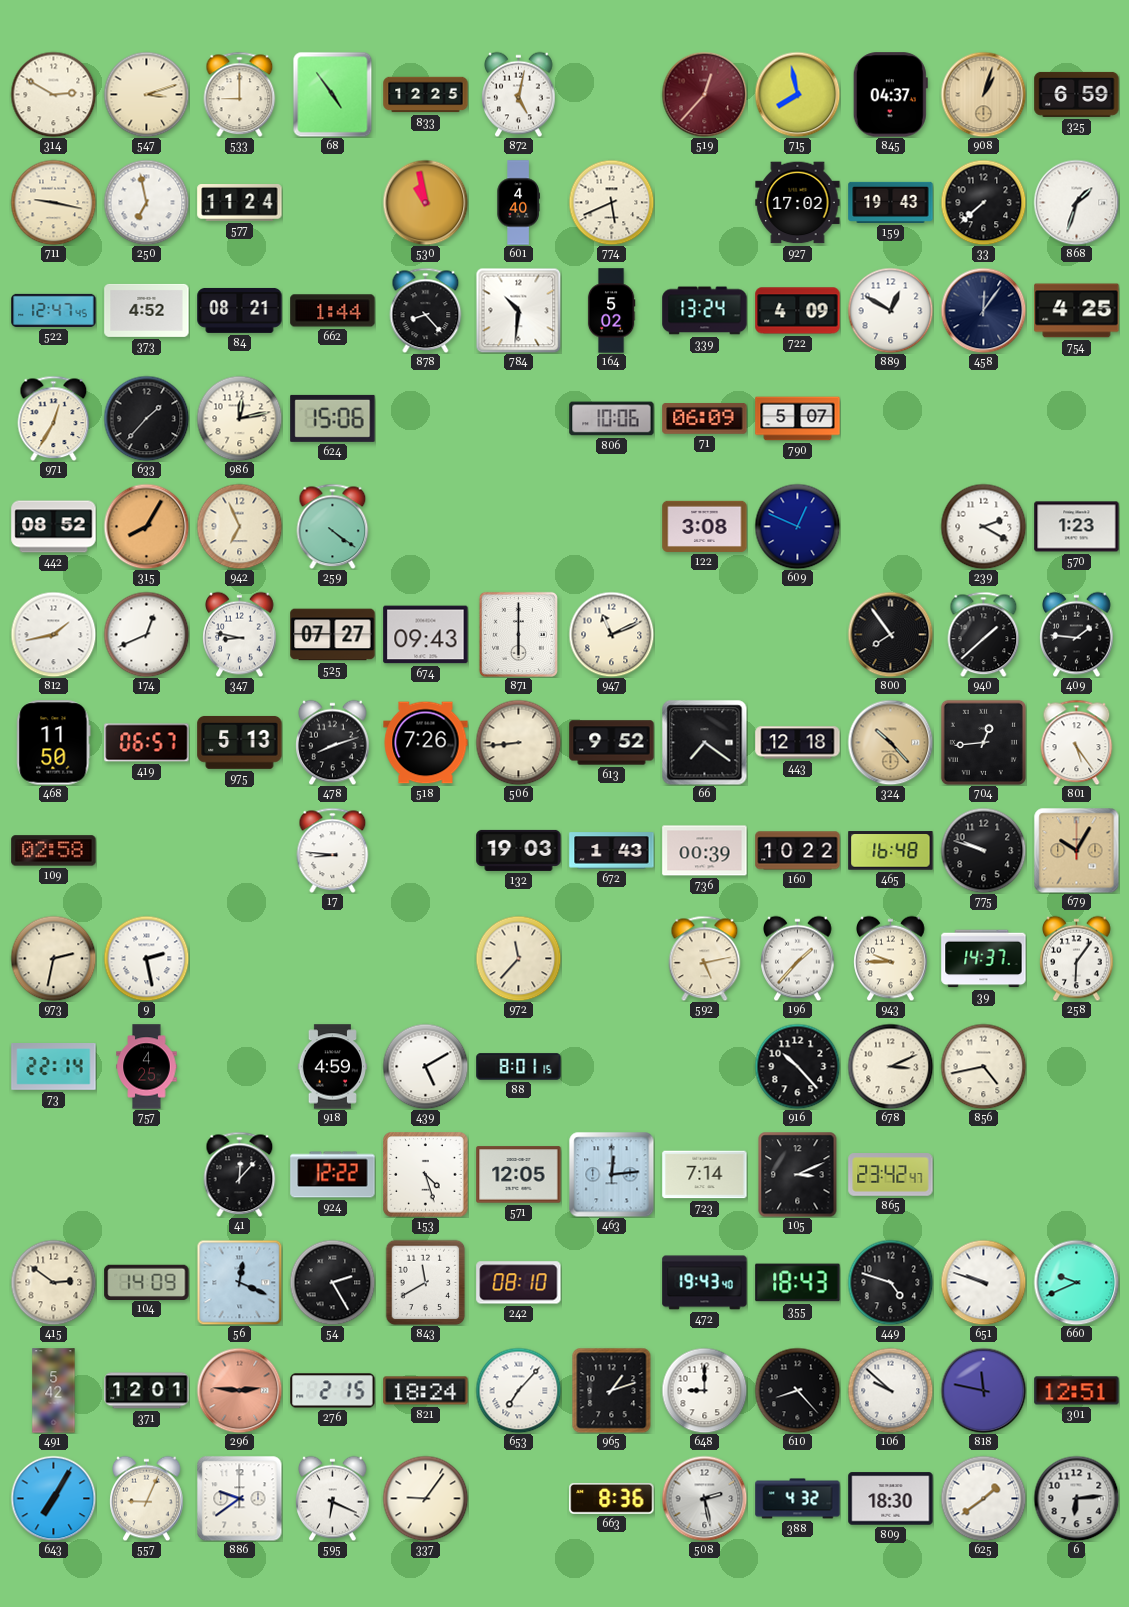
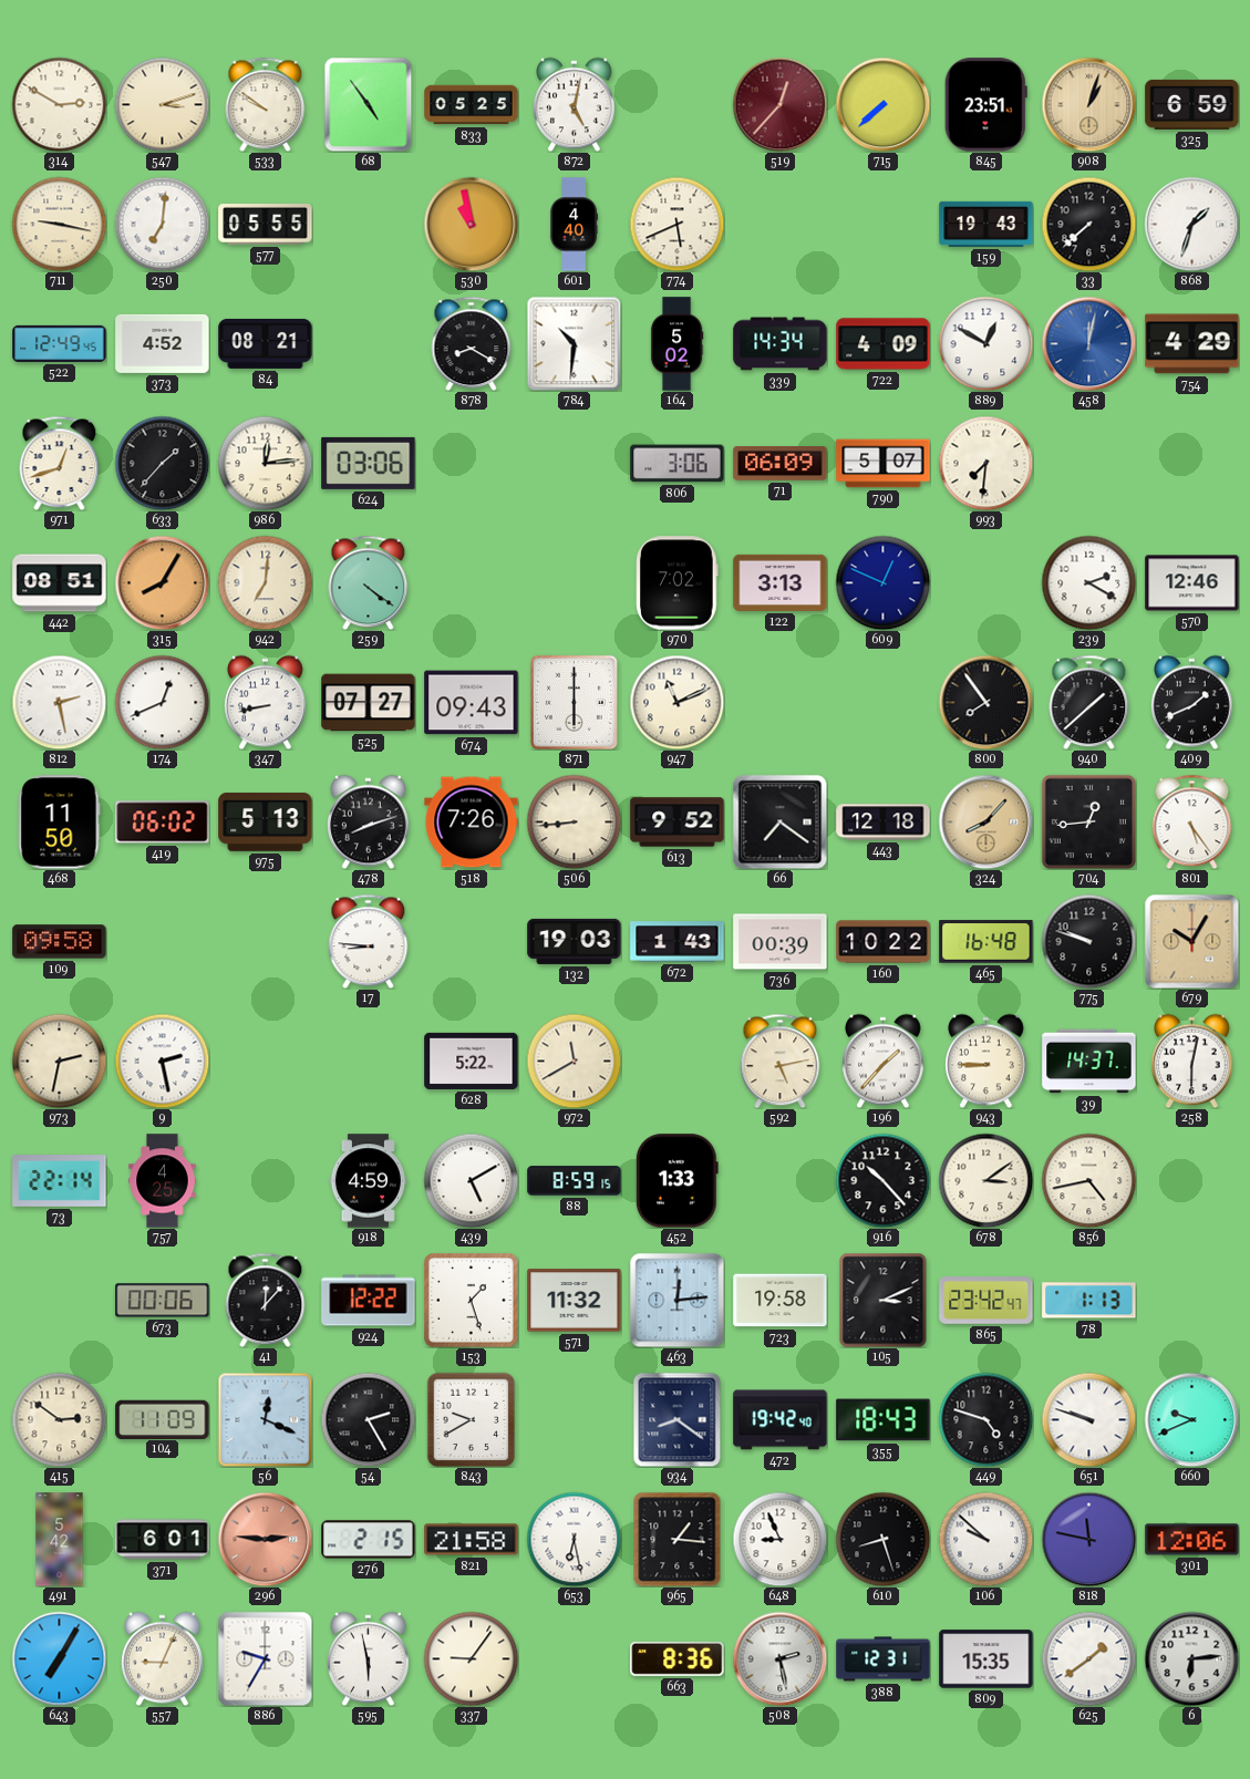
533: 9:00 -> 9:51 (266, 104)
833: 12:25 -> 05:25 (472, 105)
715: 7:58 -> 7:38 (882, 104)
845: 04:37 -> 23:51 (985, 105)
250: 6:58 -> 7:01 (162, 224)
577: 11:24 -> 05:55 (266, 225)
927: 17:02 -> none (798, 203)
522: 12:47 -> 12:49 (60, 343)
662: 1:44 -> none (333, 311)
878: 8:23 -> 8:20 (472, 343)
339: 13:24 -> 14:34 (781, 344)
458: 12:06 -> 12:02 (1088, 343)
458 dial: navy -> blue (1088, 343)
754: 4:25 -> 4:29 (1192, 344)
971: 12:35 -> 12:42 (60, 463)
986: 12:13 -> 12:14 (265, 463)
624: 15:06 -> 03:06 (369, 463)
806: 10:06 -> 3:06 (678, 464)
993: none -> 7:31 (985, 463)
442: 08:52 -> 08:51 (60, 583)
942: 6:56 -> 7:01 (265, 582)
970: none -> 7:02 (678, 583)
122: 3:08 -> 3:13 (781, 582)
570: 1:23 -> 12:46 (1192, 583)
812: 1:43 -> 2:28 (59, 702)
347: 8:47 -> 8:43 (266, 702)
409: 1:46 -> 1:41 (1192, 702)
419: 06:57 -> 06:02 (163, 823)
324: 10:23 -> 8:07 (985, 821)
109: 02:58 -> 09:58 (60, 942)
628: none -> 5:22 (472, 1061)
972: 11:37 -> 11:40 (574, 1061)
943: 9:45 -> 8:45 (986, 1061)
258: 6:06 -> 6:02 (1192, 1061)
88: 8:01 -> 8:59 (575, 1181)
452: none -> 1:33 (676, 1181)
678: 3:11 -> 3:09 (985, 1180)
673: none -> 00:06 (163, 1301)
153: 4:27 -> 1:27 (472, 1301)
571: 12:05 -> 11:32 (575, 1301)
723: 7:14 -> 19:58 (781, 1301)
78: none -> 1:13 (1089, 1301)
104: 14:09 -> 11:09 (163, 1419)
843: 11:40 -> 9:40 (472, 1419)
242: 08:10 -> none (519, 1283)
934: none -> 8:21 (678, 1419)
472: 19:43 -> 19:42 (781, 1420)
371: 12:01 -> 6:01 (163, 1540)
821: 18:24 -> 21:58 (472, 1540)
653: 7:07 -> 6:28 (574, 1539)
965: 1:12 -> 1:16 (678, 1539)
648: 9:00 -> 8:56 (779, 1539)
610: 8:23 -> 8:27 (882, 1539)
301: 12:51 -> 12:06 (1192, 1540)
886: 9:39 -> 9:35 (265, 1658)
595: 6:19 -> 5:58 (369, 1658)
388: 4:32 -> 12:31 (884, 1659)
809: 18:30 -> 15:35 (986, 1659)
